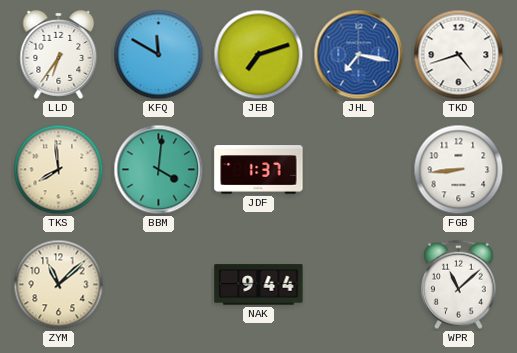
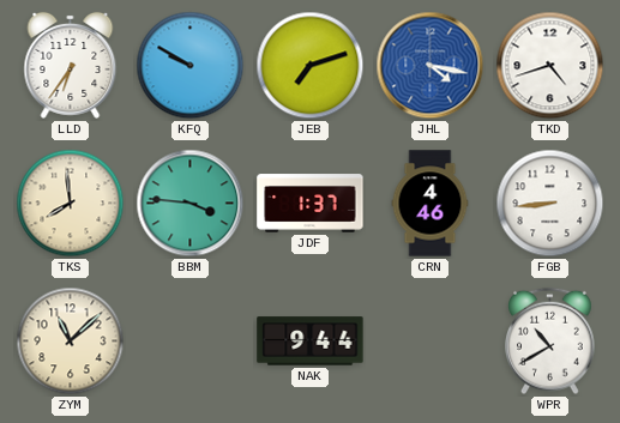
KFQ: 11:50 -> 9:50 (191, 66)
JHL: 7:17 -> 4:17 (431, 66)
BBM: 4:01 -> 3:46 (191, 204)
CRN: none -> 4:46 (431, 204)
WPR: 11:08 -> 10:40 (550, 342)
